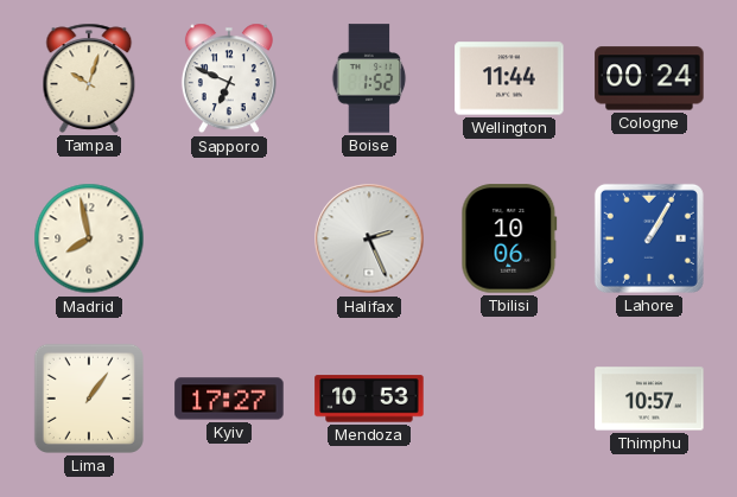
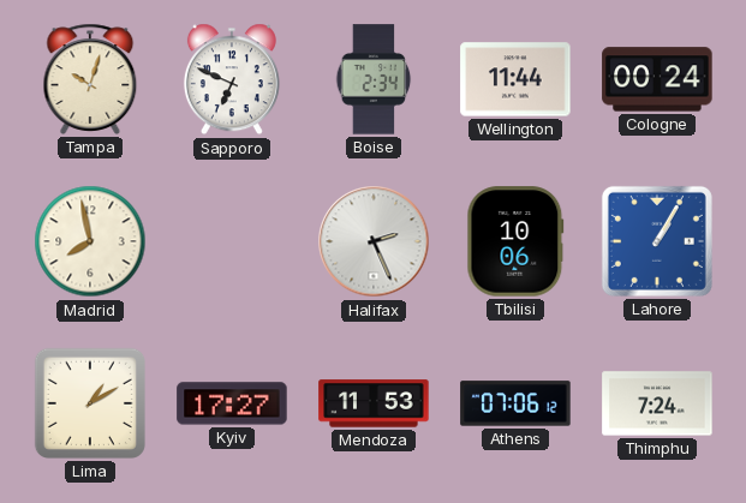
Boise: 1:52 -> 2:34 (374, 79)
Lima: 1:06 -> 1:10 (90, 403)
Mendoza: 10:53 -> 11:53 (374, 403)
Athens: none -> 07:06 (515, 403)
Thimphu: 10:57 -> 7:24 (657, 403)
